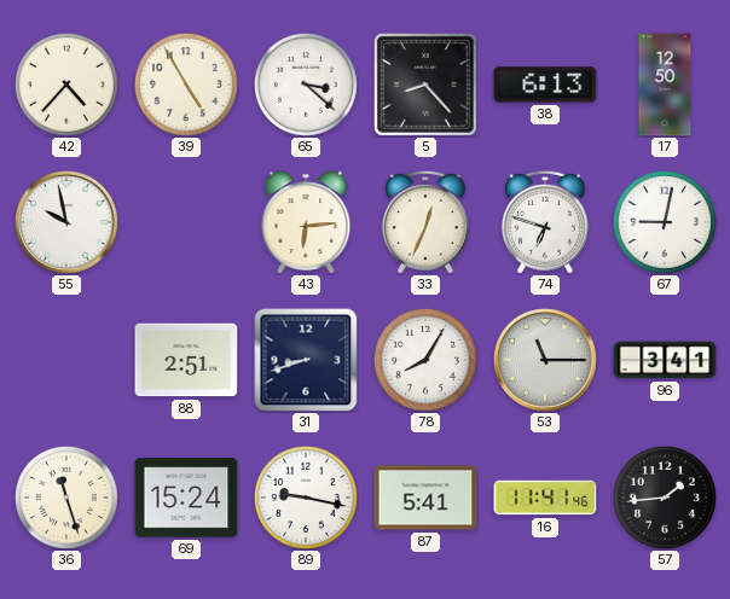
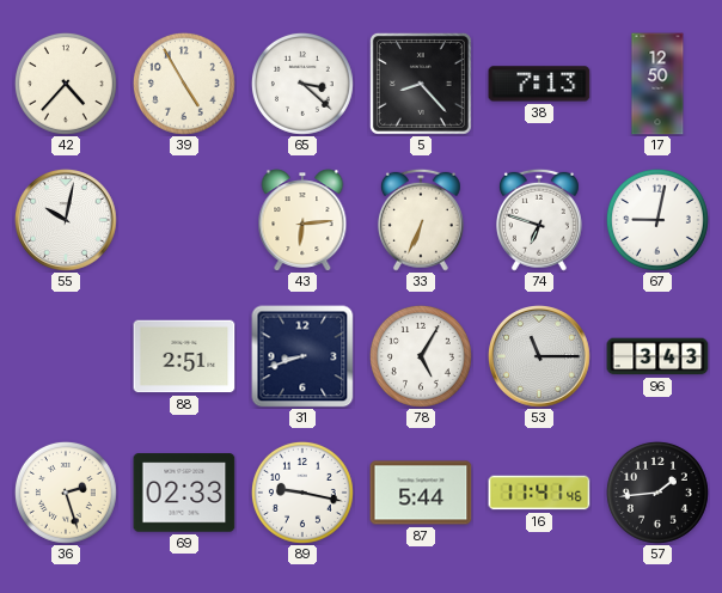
38: 6:13 -> 7:13 (539, 84)
55: 9:58 -> 10:02 (67, 221)
33: 12:34 -> 6:34 (421, 220)
78: 8:05 -> 5:05 (421, 356)
96: 3:41 -> 3:43 (657, 356)
36: 11:27 -> 2:27 (66, 493)
69: 15:24 -> 02:33 (184, 493)
87: 5:41 -> 5:44 (421, 493)
